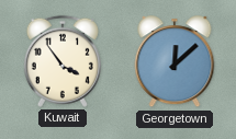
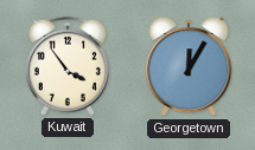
Georgetown: 12:08 -> 12:05 (189, 67)
